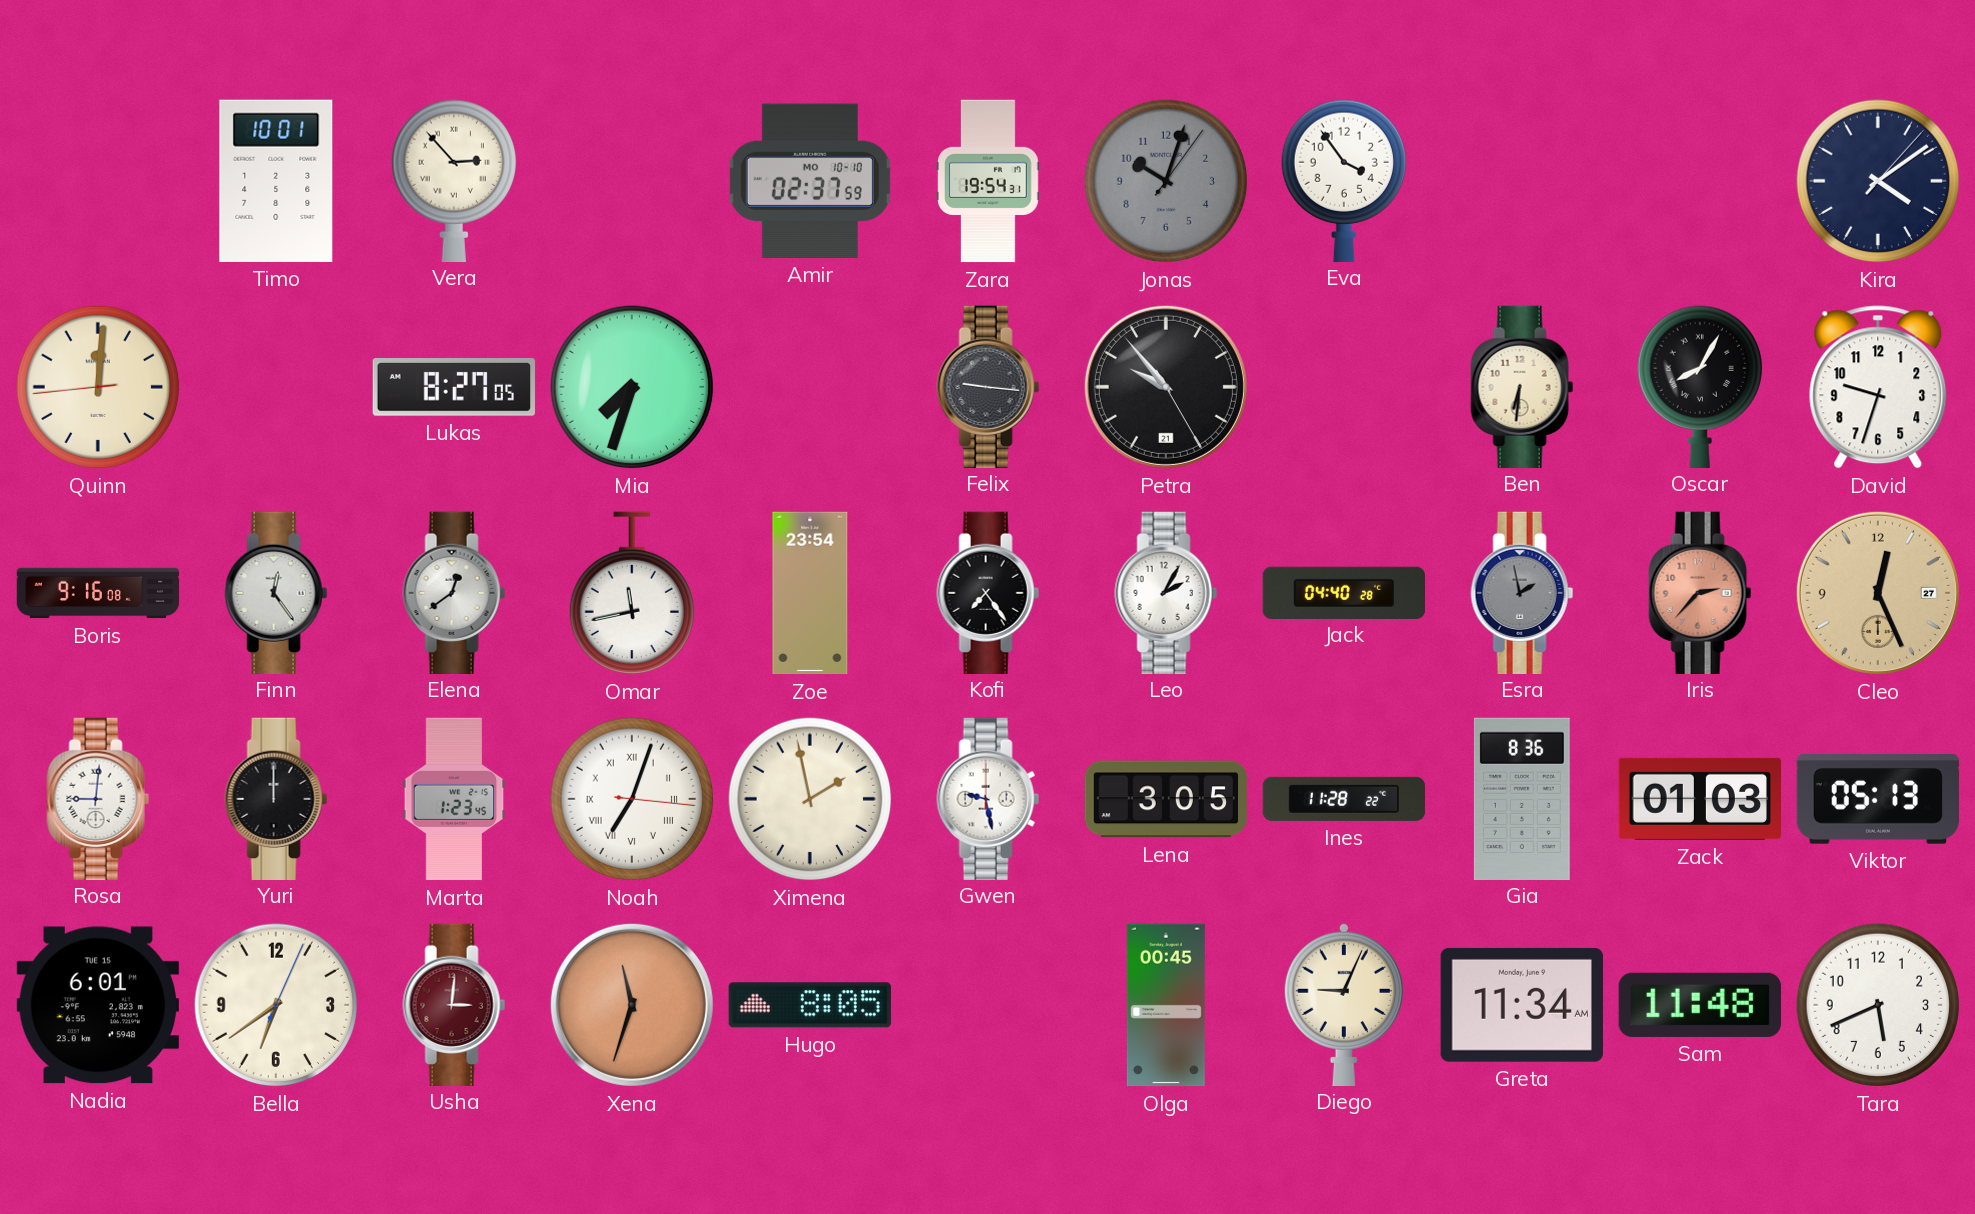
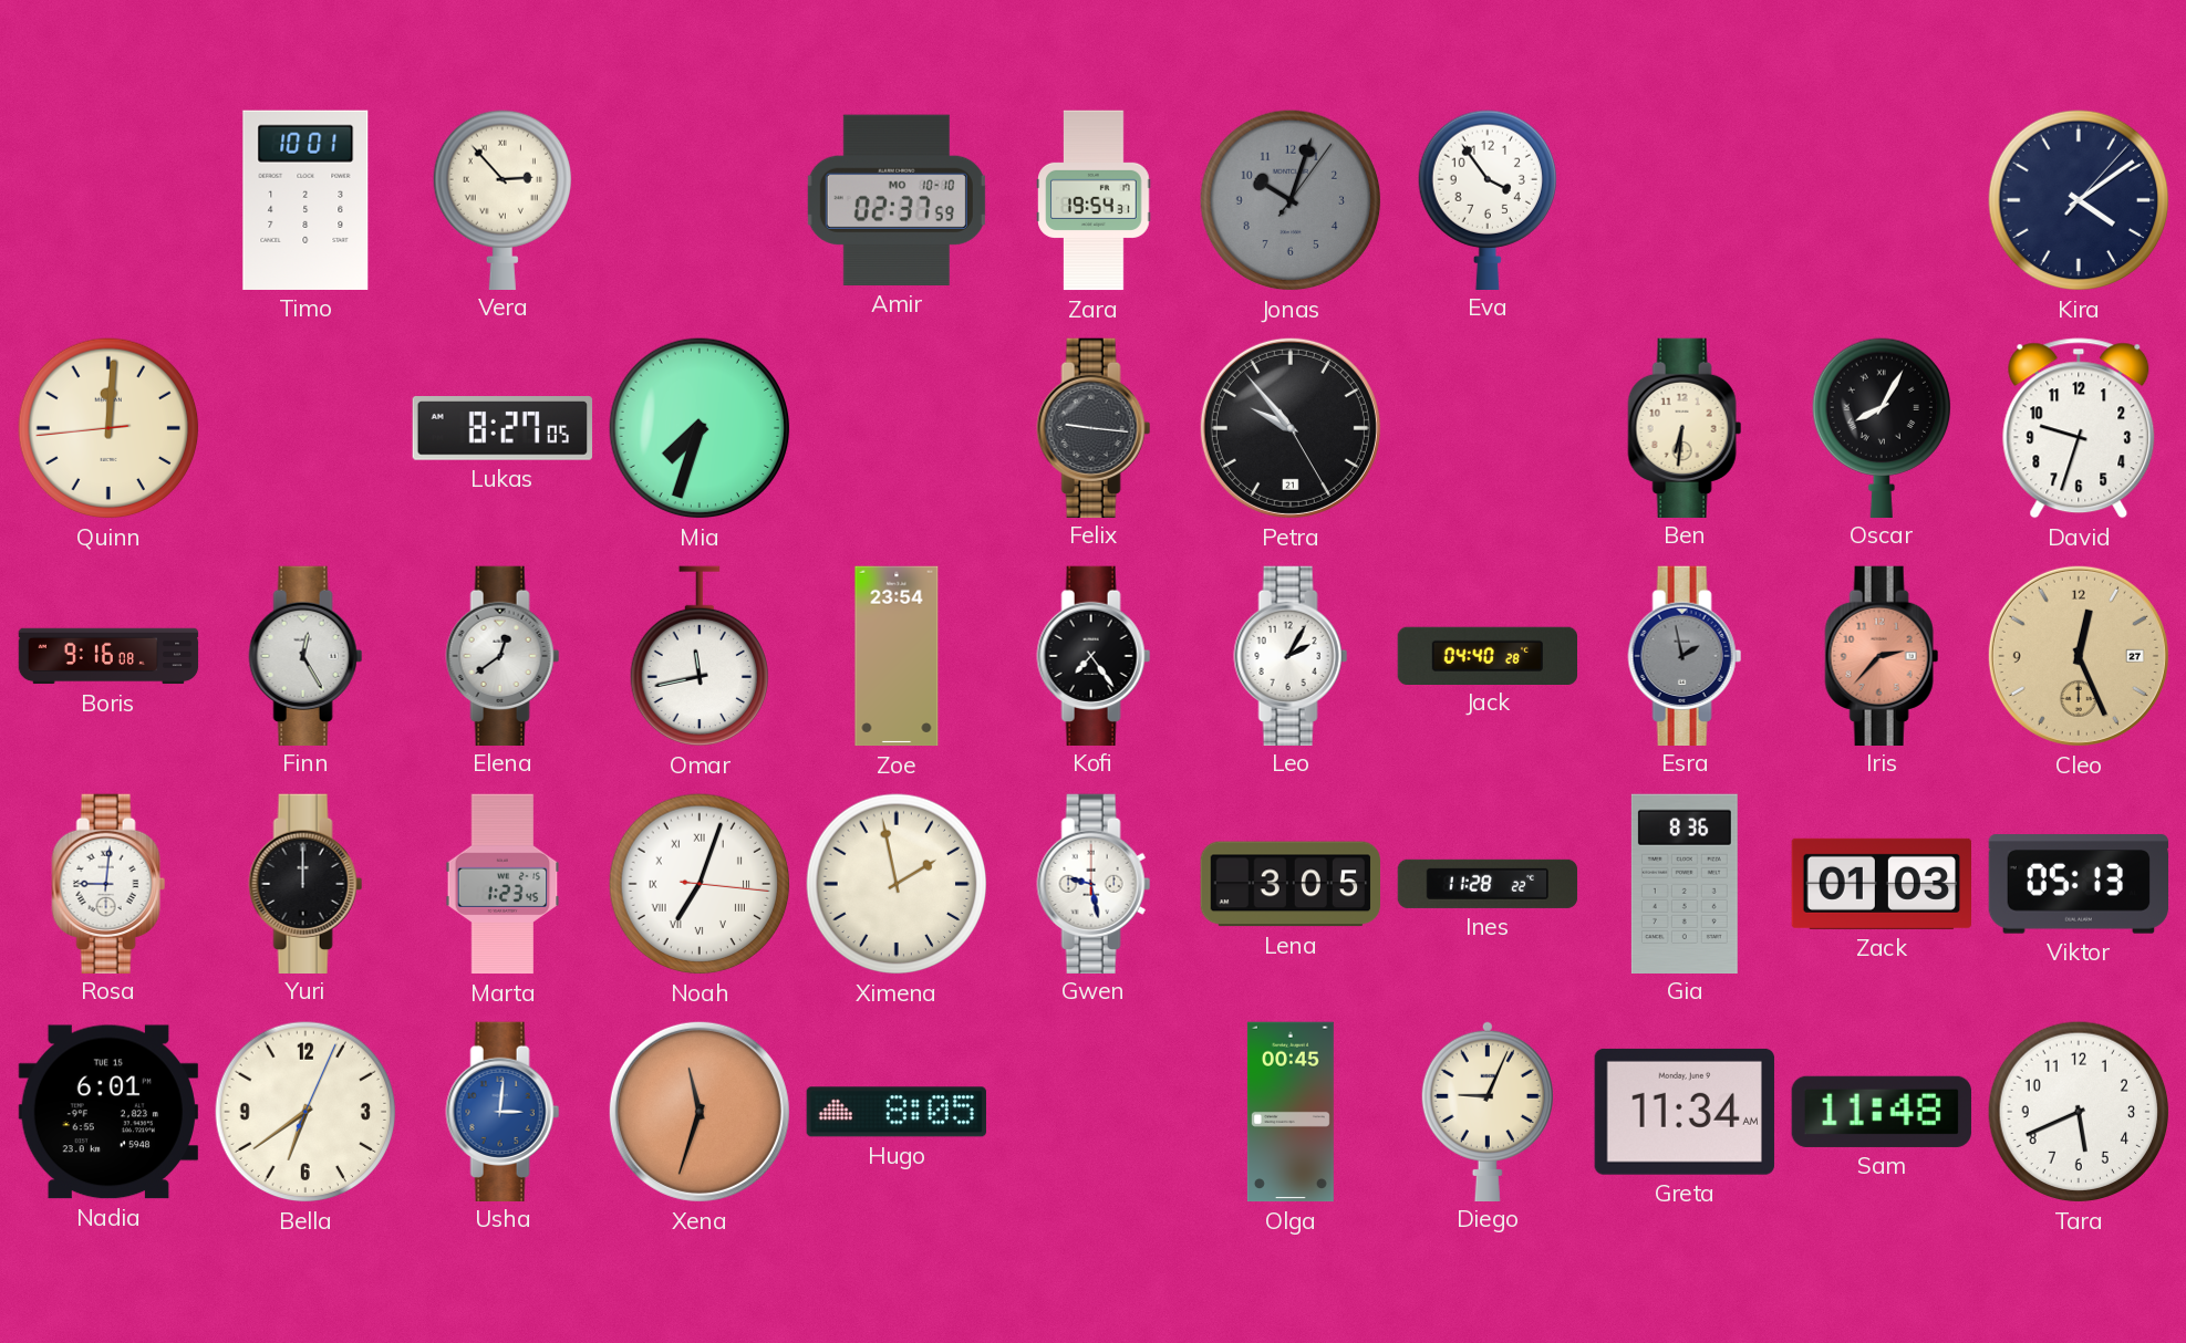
Finn: 12:24 -> 12:25 (305, 655)
Usha dial: burgundy -> blue (503, 1111)
